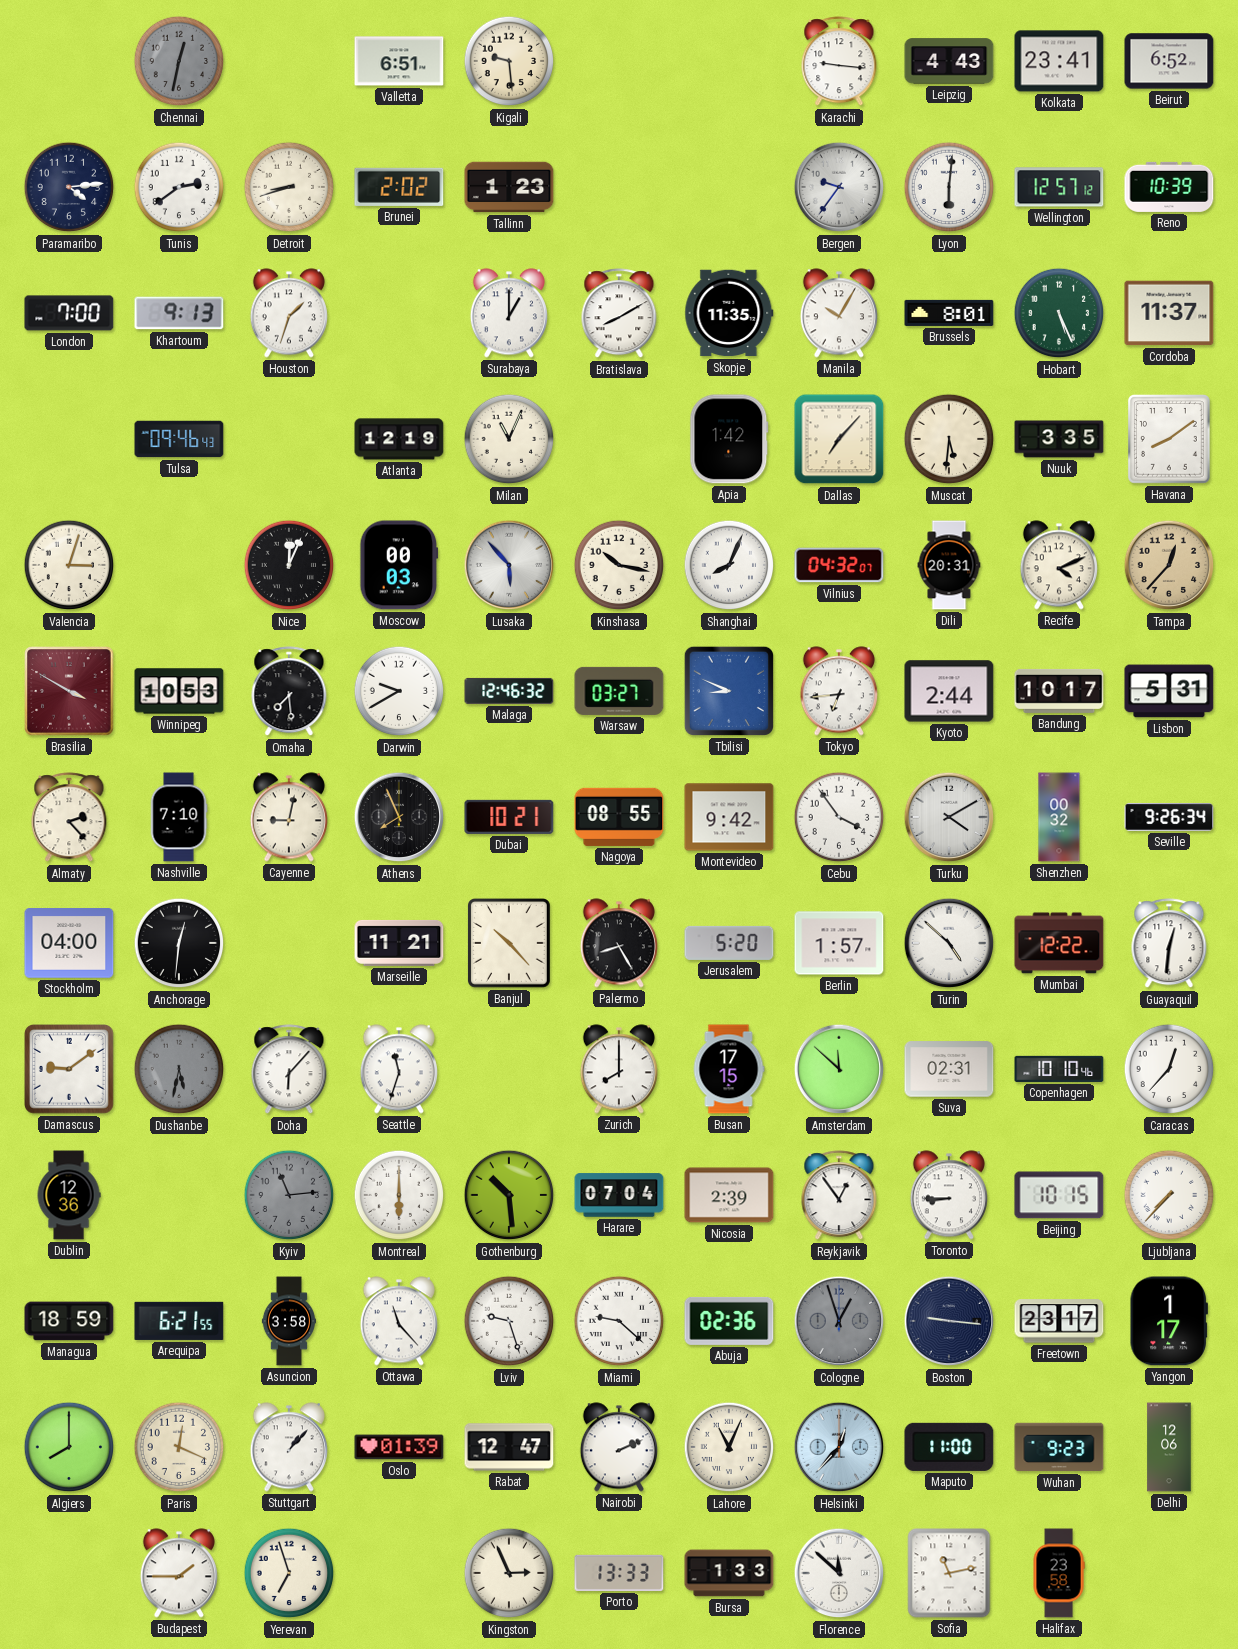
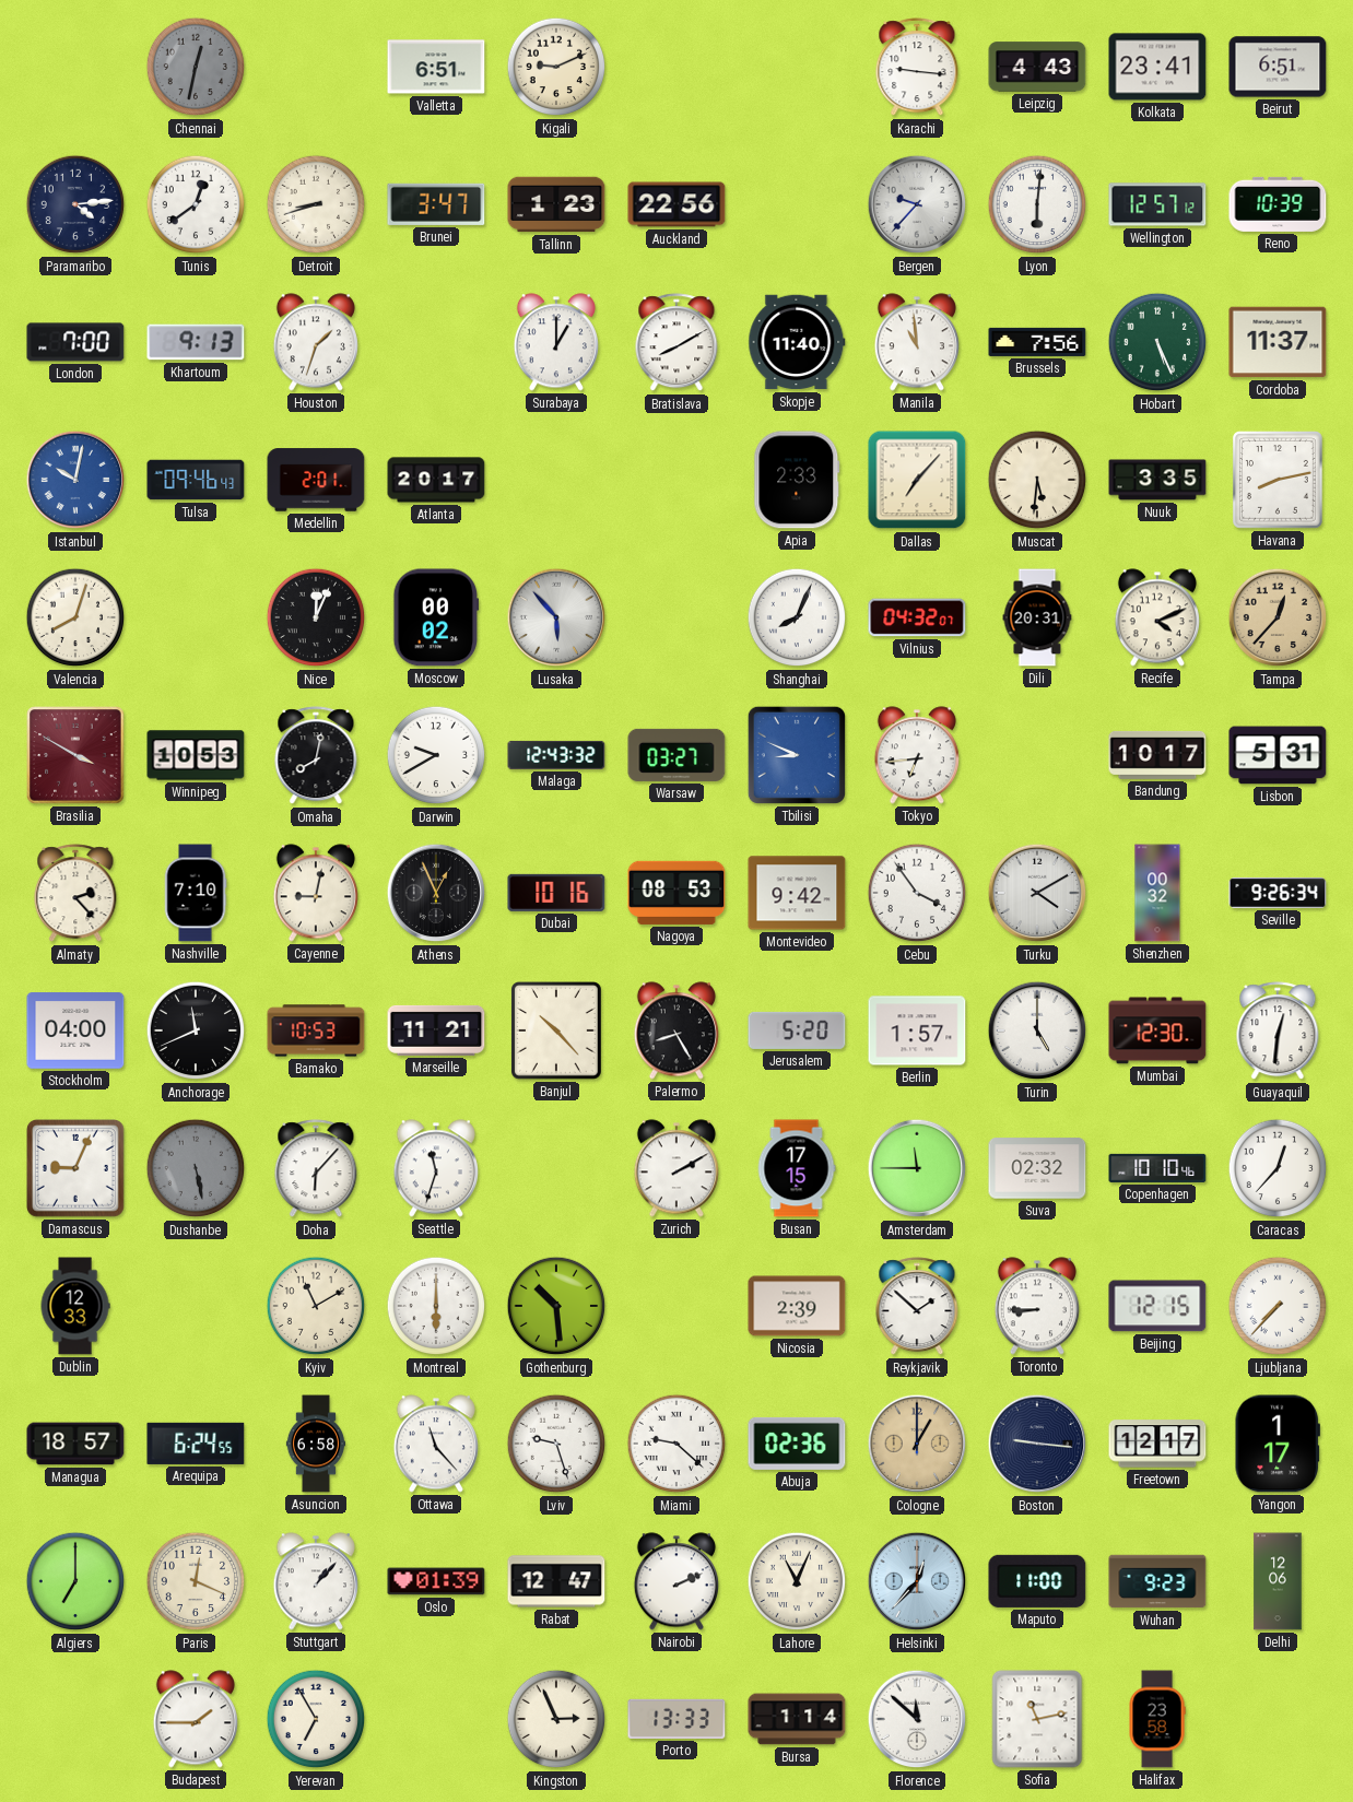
Kigali: 9:29 -> 9:11 (556, 67)
Beirut: 6:52 -> 6:51 (1278, 67)
Tunis: 2:39 -> 12:39 (196, 204)
Brunei: 2:02 -> 3:47 (436, 204)
Auckland: none -> 22:56 (676, 204)
Bergen: 9:36 -> 9:37 (917, 204)
Skopje: 11:35 -> 11:40 (797, 342)
Manila: 10:05 -> 10:59 (917, 342)
Brussels: 8:01 -> 7:56 (1037, 342)
Istanbul: none -> 10:02 (75, 480)
Medellin: none -> 2:01 (316, 480)
Atlanta: 12:19 -> 20:17 (436, 480)
Milan: 11:04 -> none (509, 439)
Apia: 1:42 -> 2:33 (797, 480)
Havana: 8:09 -> 8:13 (1278, 481)
Valencia: 3:03 -> 8:03 (75, 617)
Moscow: 00:03 -> 00:02 (436, 617)
Kinshasa: 10:17 -> none (619, 565)
Omaha: 7:29 -> 8:02 (316, 756)
Malaga: 12:46 -> 12:43 (556, 755)
Kyoto: 2:44 -> none (949, 691)
Athens: 7:56 -> 12:56 (436, 893)
Dubai: 10:21 -> 10:16 (556, 893)
Nagoya: 08:55 -> 08:53 (676, 893)
Anchorage: 12:31 -> 11:41 (196, 1030)
Bamako: none -> 10:53 (316, 1030)
Turin: 4:52 -> 5:00 (1037, 1030)
Mumbai: 12:22 -> 12:30 (1157, 1030)
Damascus: 9:09 -> 9:04 (77, 1169)
Dushanbe: 5:32 -> 5:28 (196, 1168)
Zurich: 8:00 -> 2:10 (676, 1168)
Amsterdam: 11:52 -> 11:45 (917, 1168)
Suva: 02:31 -> 02:32 (1037, 1168)
Dublin: 12:36 -> 12:33 (75, 1306)
Kyiv: 11:14 -> 11:10 (316, 1306)
Kyiv dial: grey -> cream (316, 1306)
Harare: 07:04 -> none (619, 1195)
Reykjavik: 12:54 -> 1:52 (917, 1307)
Beijing: 10:15 -> 12:15 (1157, 1306)
Managua: 18:59 -> 18:57 (75, 1444)
Arequipa: 6:21 -> 6:24 (196, 1444)
Asuncion: 3:58 -> 6:58 (315, 1444)
Cologne: 12:57 -> 1:00 (917, 1444)
Cologne dial: grey -> champagne (917, 1444)
Freetown: 23:17 -> 12:17 (1157, 1444)
Algiers: 8:00 -> 7:00 (75, 1581)
Yerevan: 6:57 -> 6:55 (316, 1719)
Bursa: 1:33 -> 1:14 (797, 1719)
